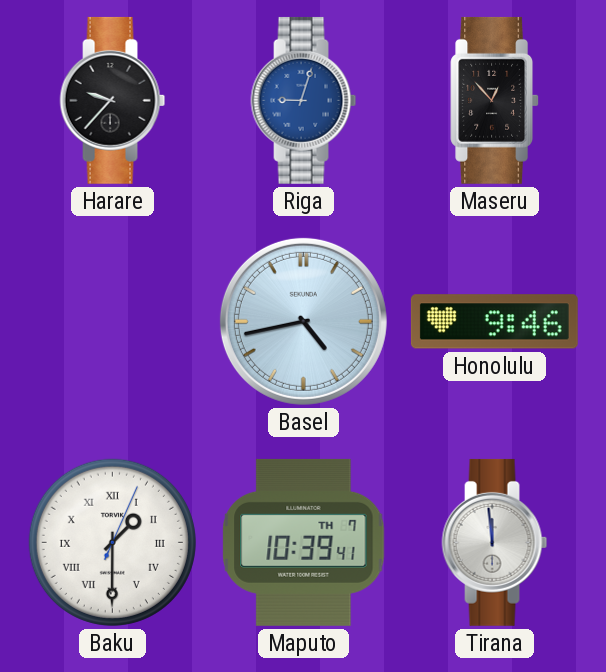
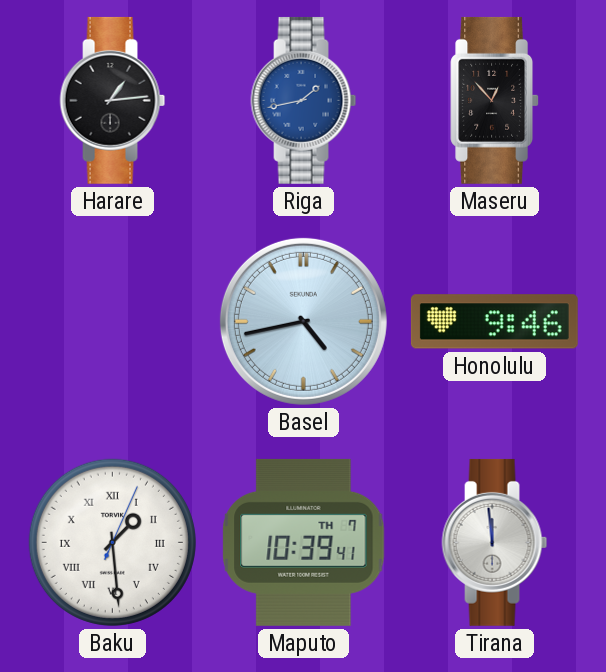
Harare: 9:37 -> 1:14 (113, 100)
Riga: 9:03 -> 1:43 (304, 100)
Baku: 1:30 -> 1:29 (112, 542)
